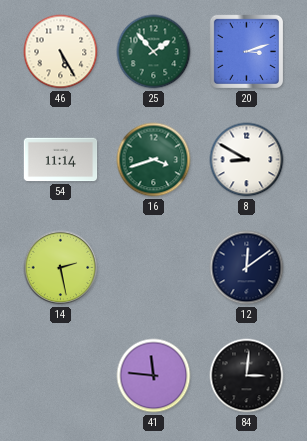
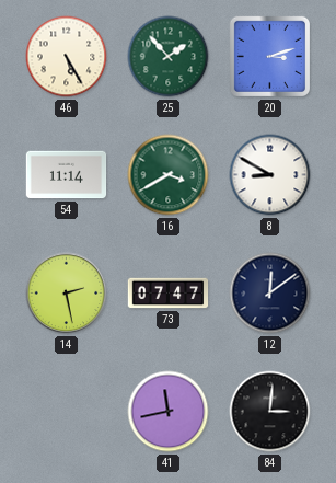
16: 3:42 -> 3:40 (169, 175)
73: none -> 07:47 (169, 294)
41: 11:46 -> 11:43 (169, 412)
